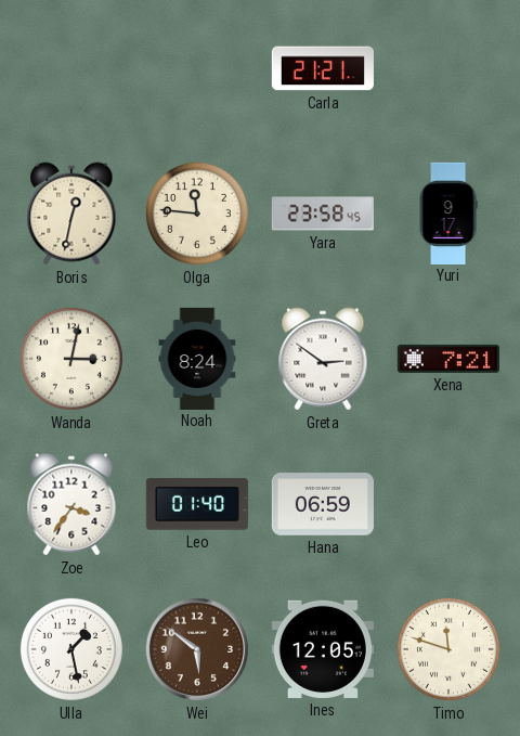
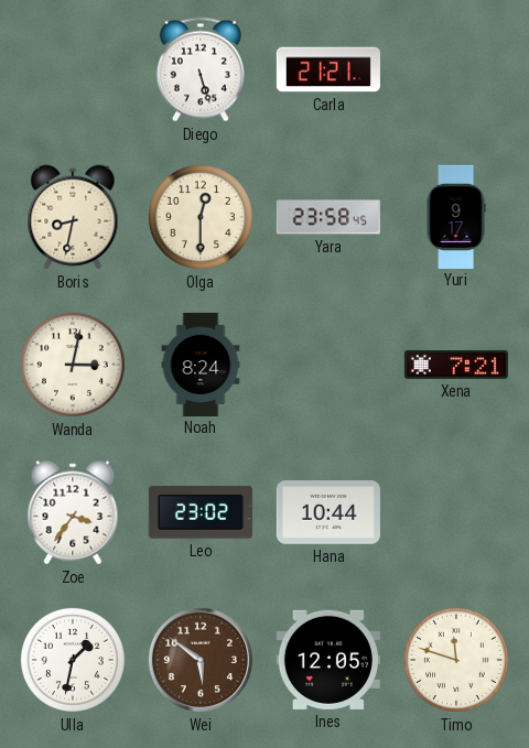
Diego: none -> 5:27 (201, 69)
Boris: 12:32 -> 8:32 (73, 217)
Olga: 11:46 -> 12:30 (201, 217)
Greta: 2:51 -> none (323, 359)
Leo: 01:40 -> 23:02 (201, 512)
Hana: 06:59 -> 10:44 (328, 512)
Ulla: 1:28 -> 1:32 (73, 660)
